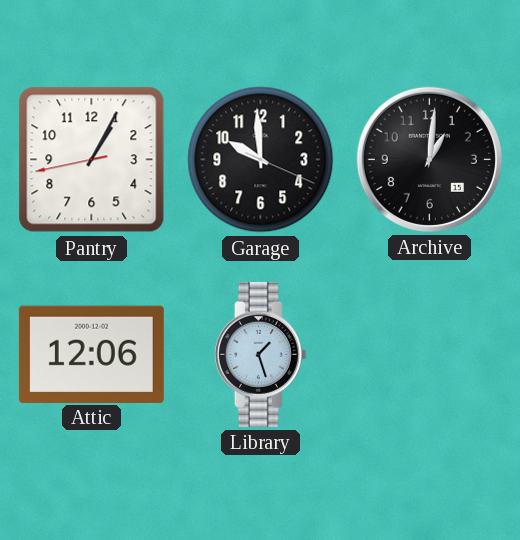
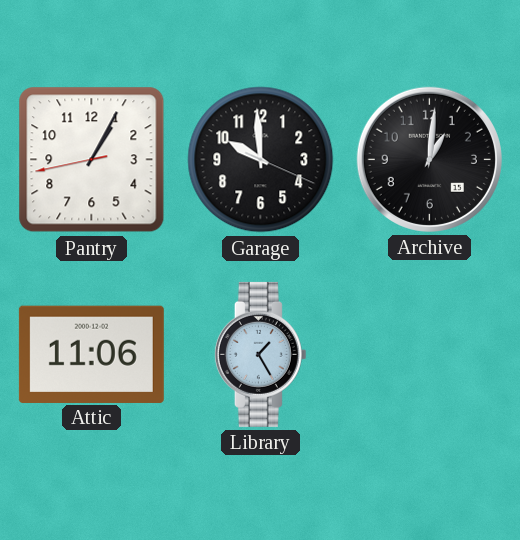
Attic: 12:06 -> 11:06 (91, 354)
Library: 1:27 -> 1:25 (260, 354)
